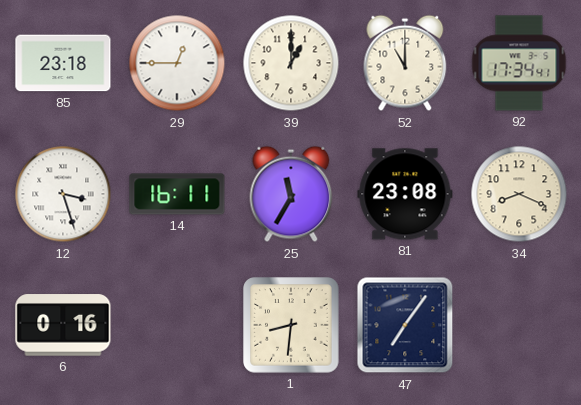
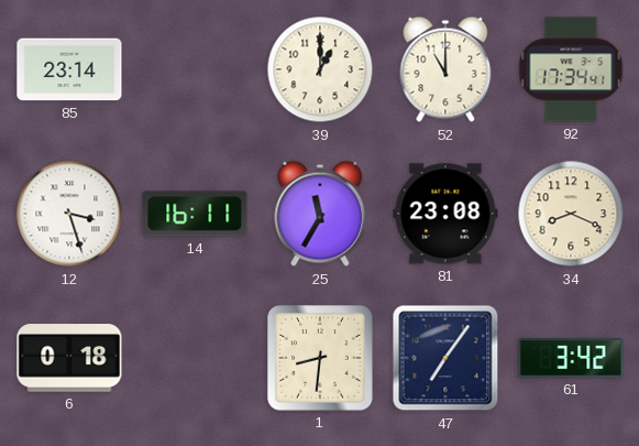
85: 23:18 -> 23:14 (69, 69)
29: 12:45 -> none (177, 63)
6: 0:16 -> 0:18 (69, 358)
61: none -> 3:42 (571, 359)
